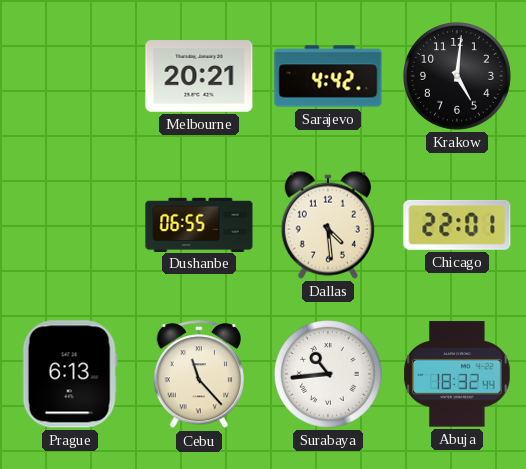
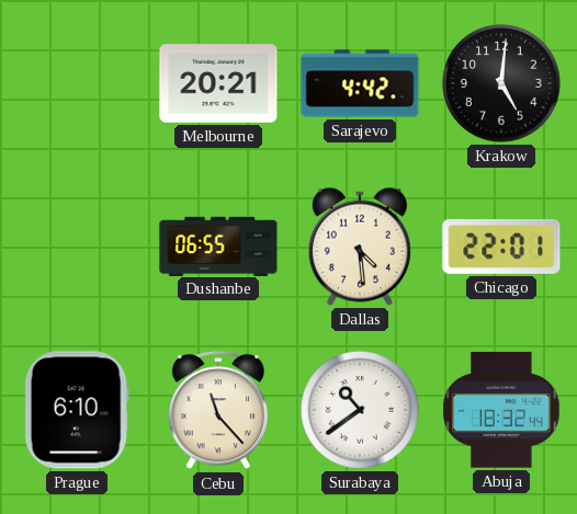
Prague: 6:13 -> 6:10 (77, 410)
Surabaya: 10:44 -> 10:39 (361, 411)
